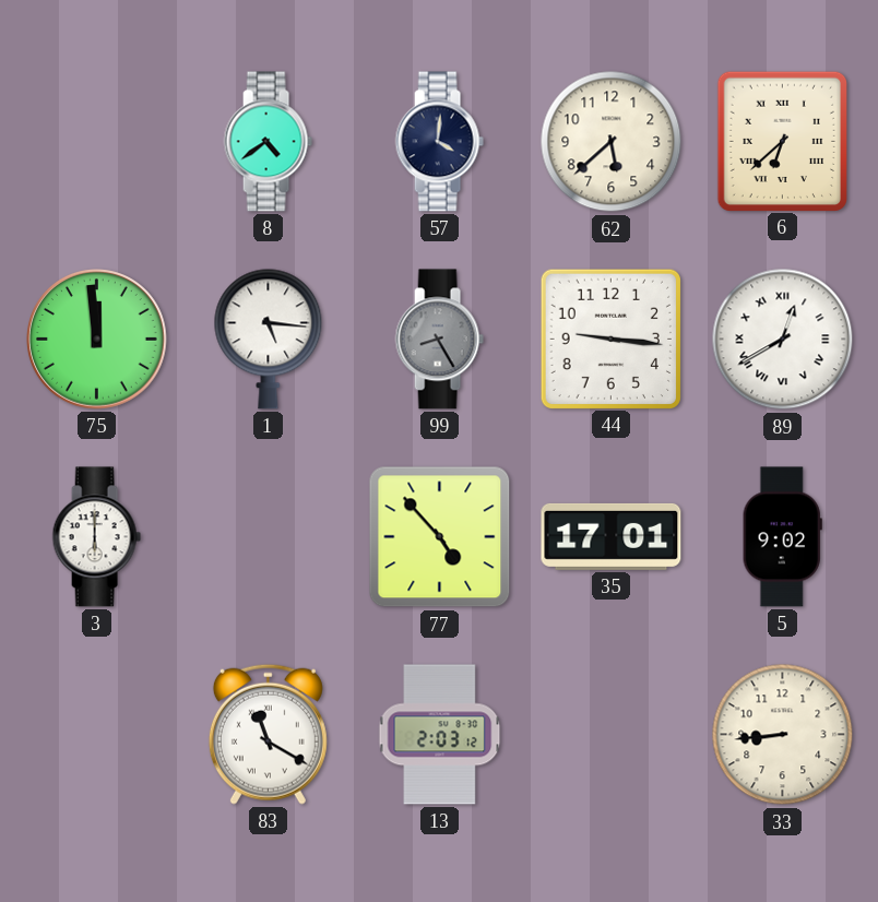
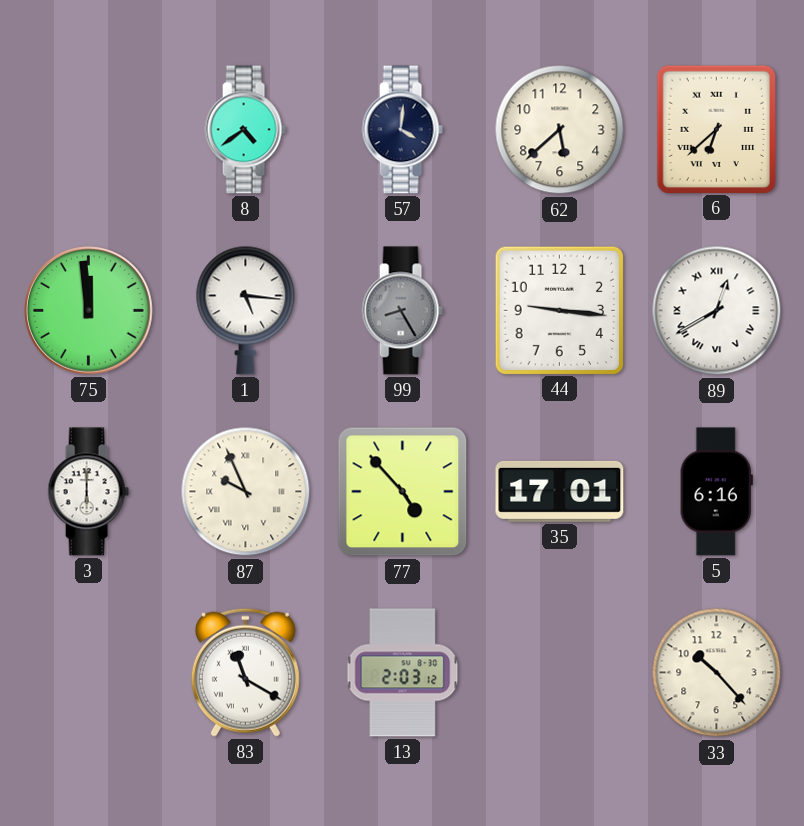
87: none -> 9:56 (246, 492)
5: 9:02 -> 6:16 (716, 492)
33: 8:44 -> 10:23 (717, 673)
